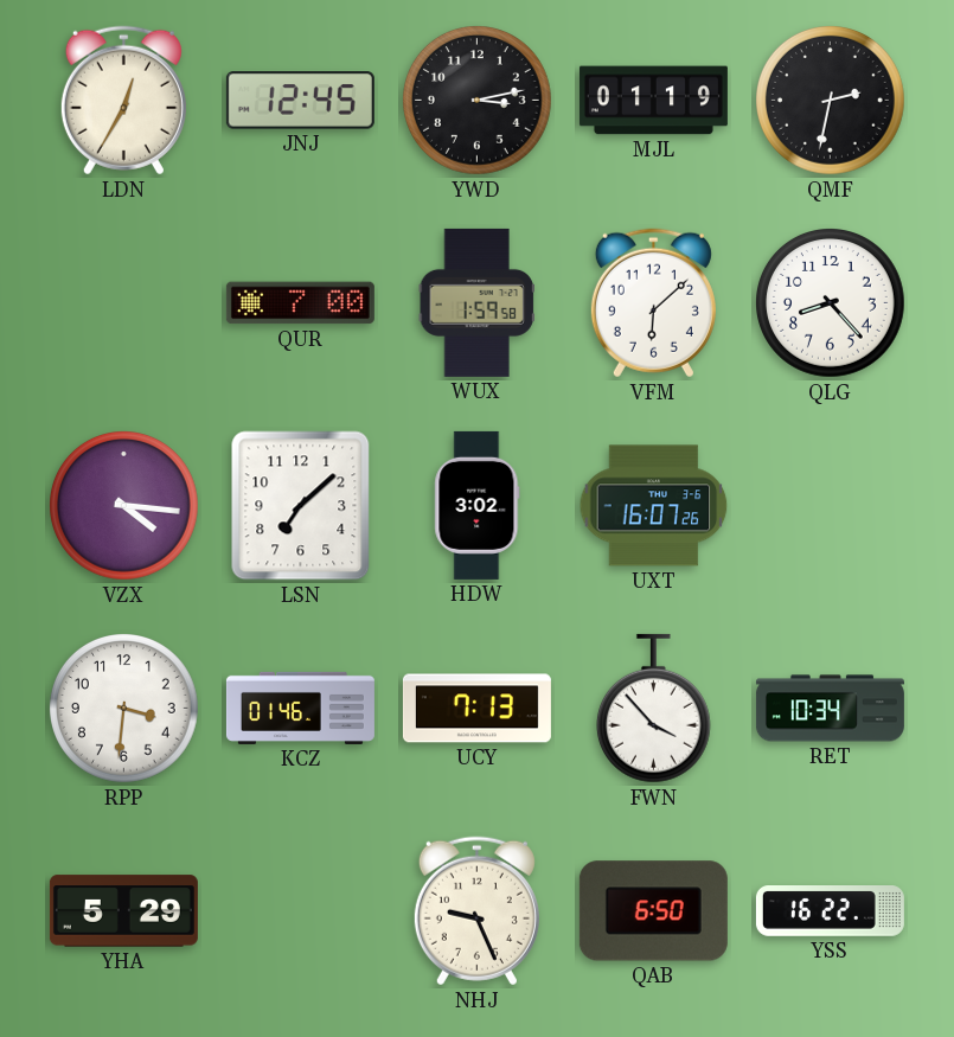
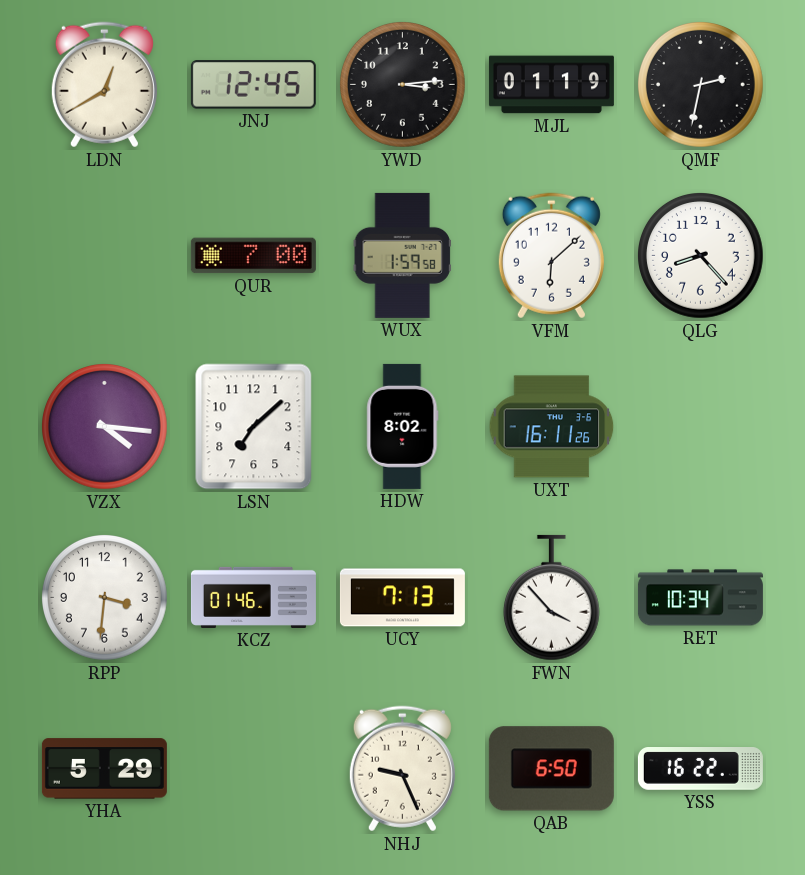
LDN: 12:35 -> 12:40 (104, 85)
YWD: 3:13 -> 3:14 (403, 85)
HDW: 3:02 -> 8:02 (403, 426)
UXT: 16:07 -> 16:11 (552, 427)
